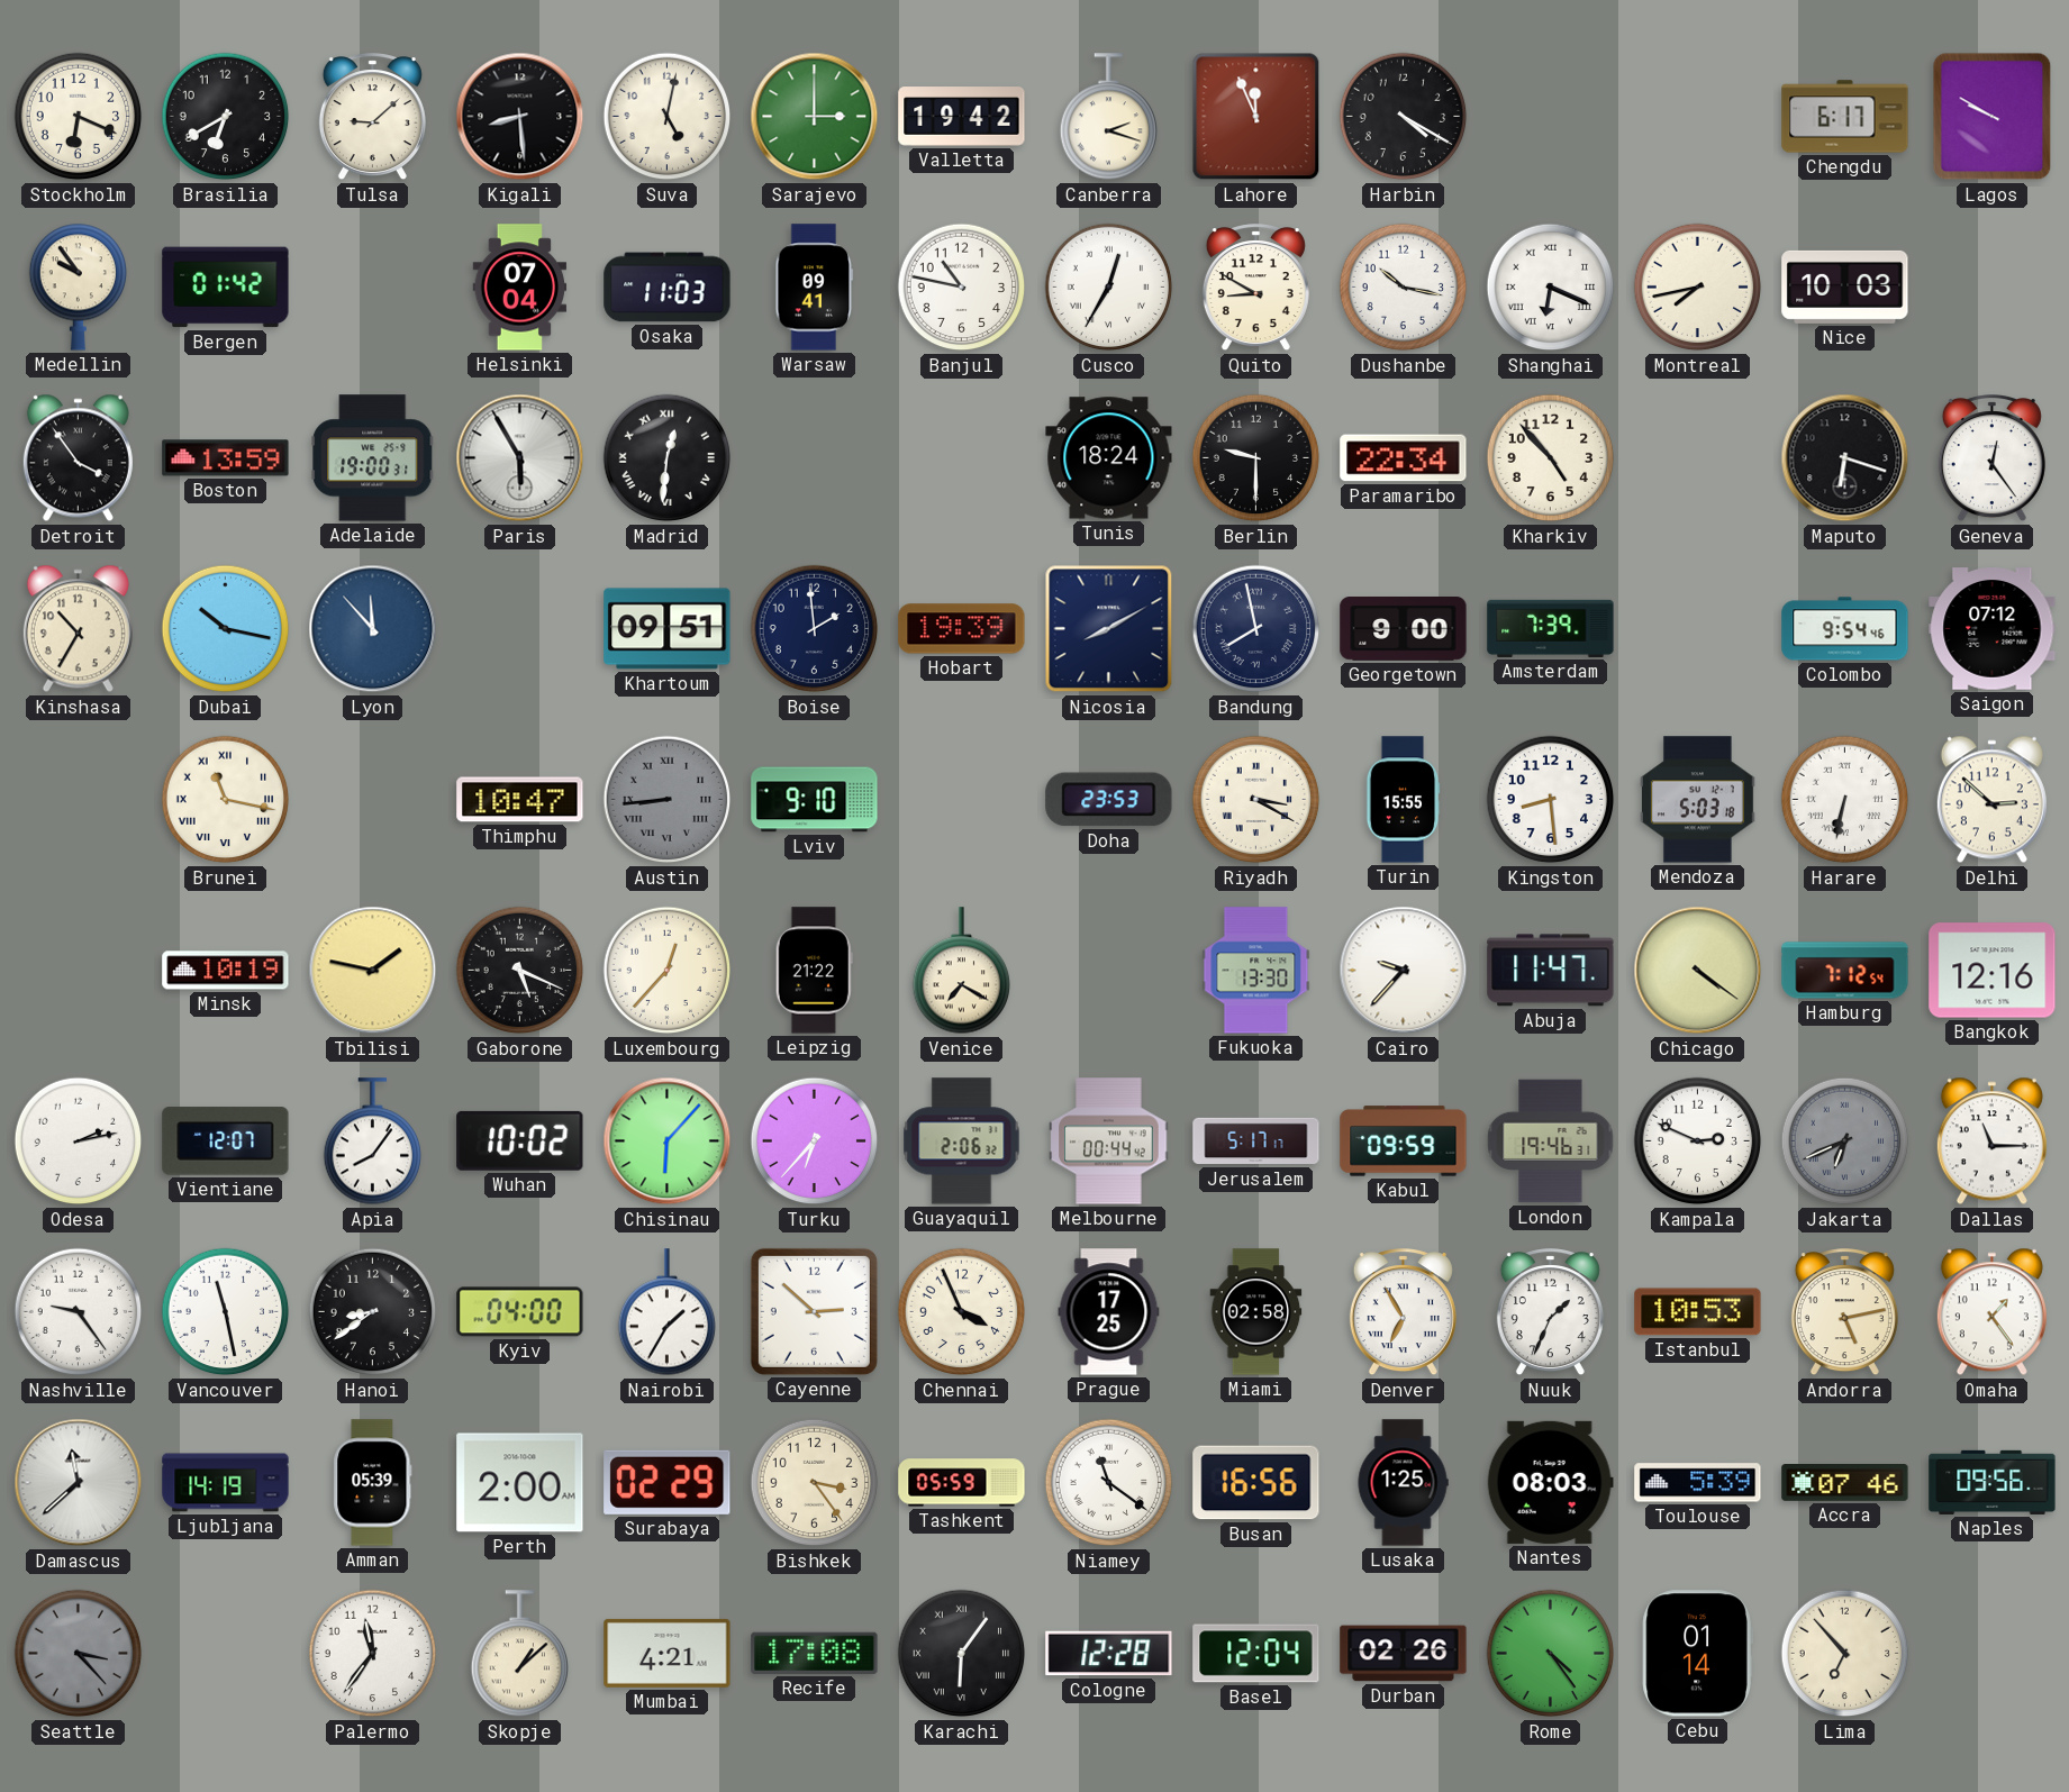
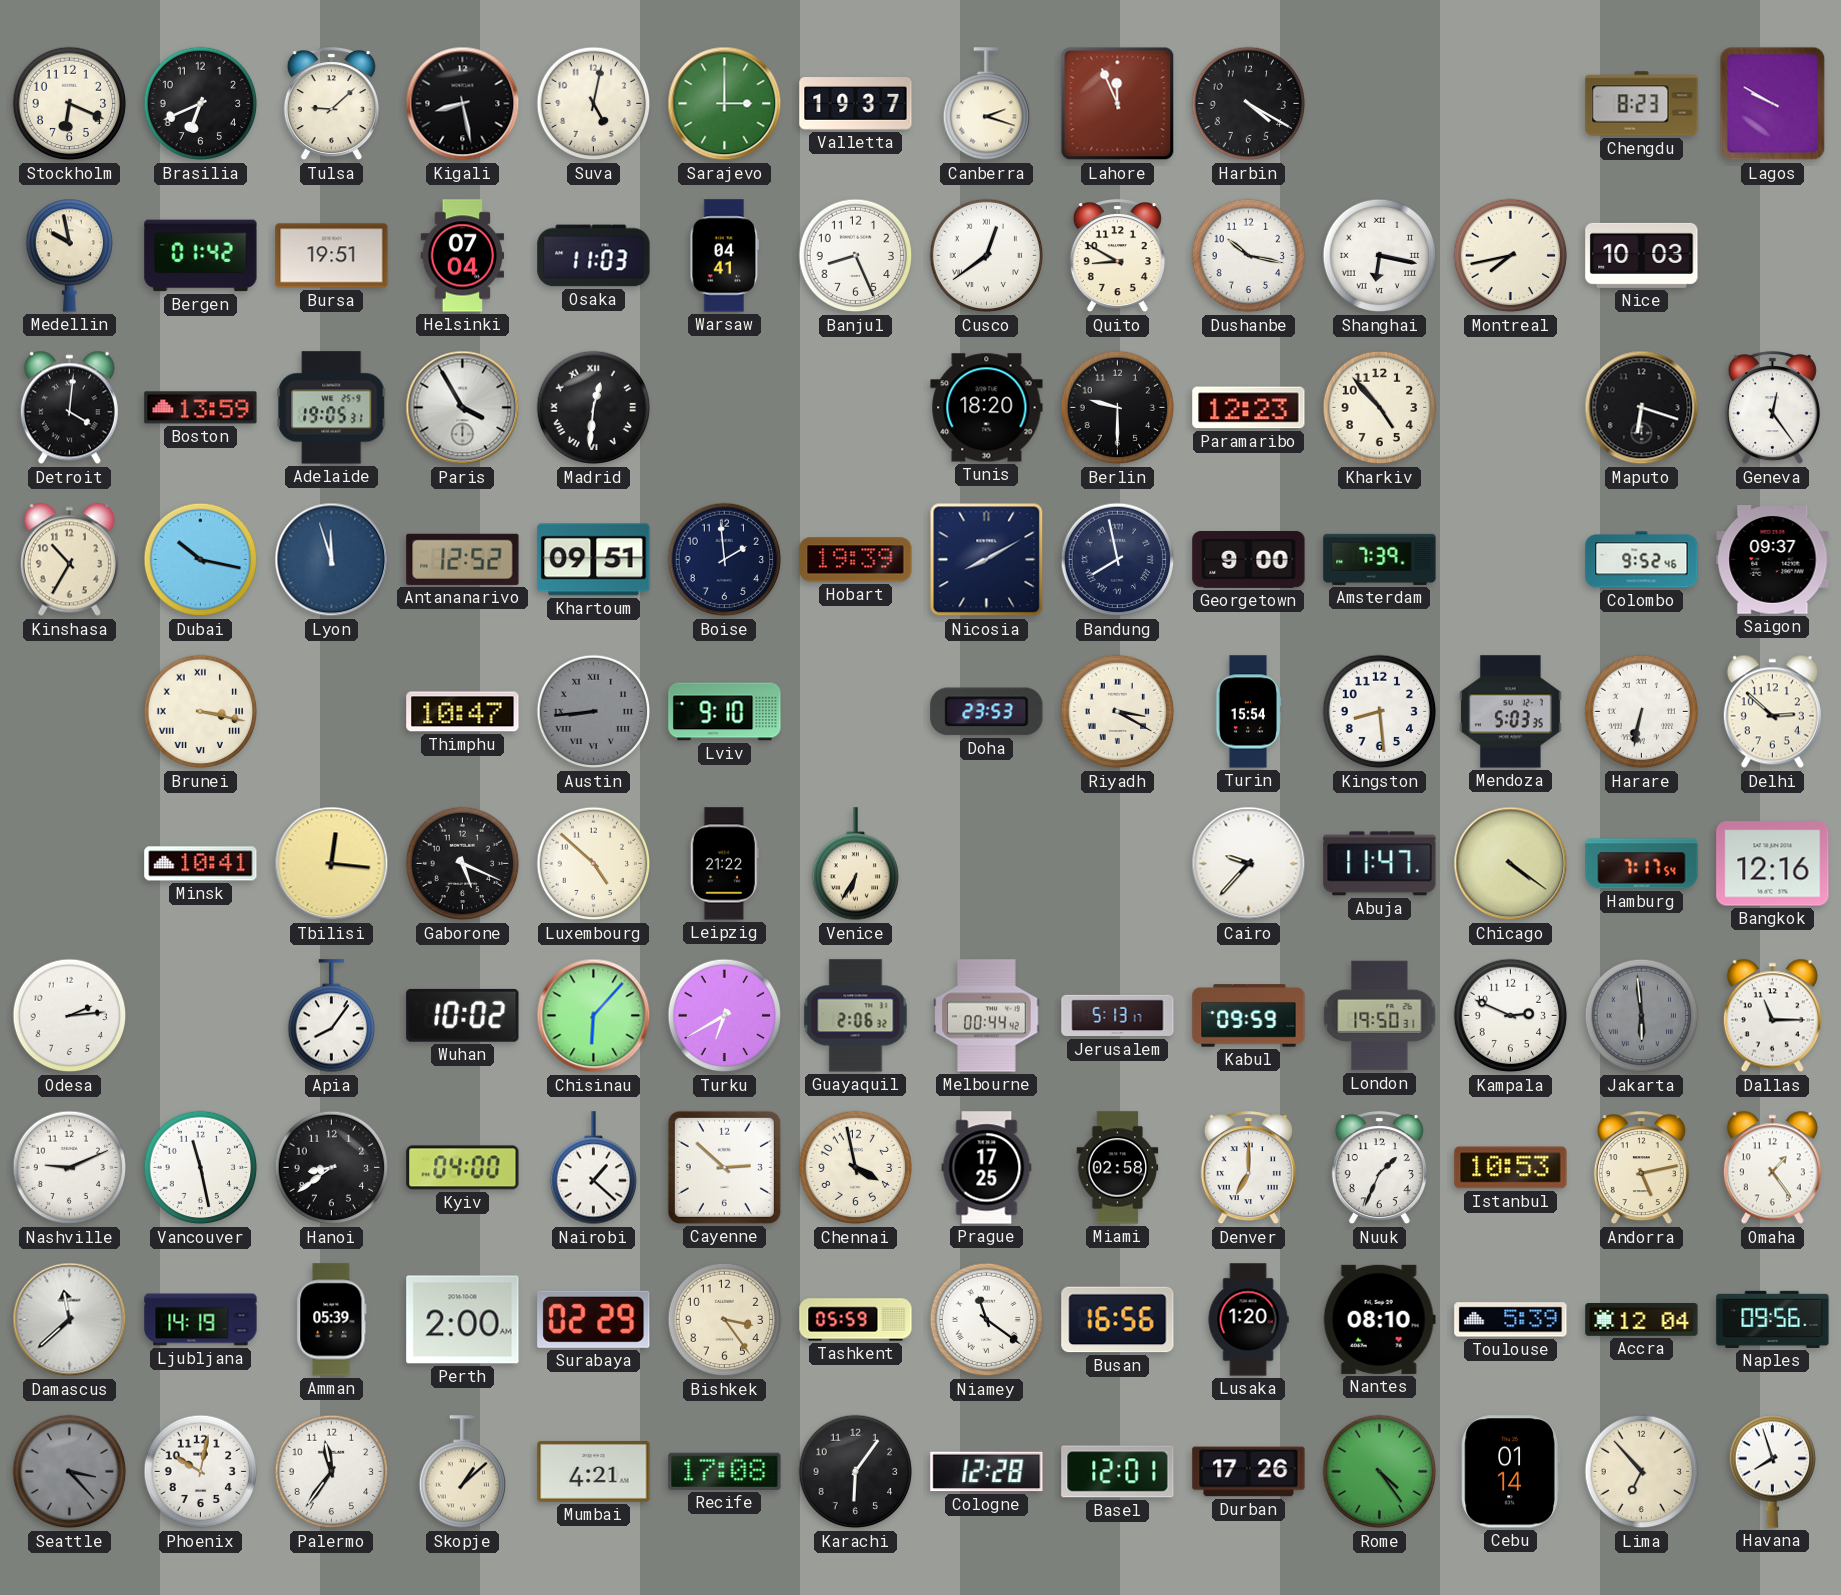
Brasilia: 6:40 -> 6:41 (201, 104)
Kigali: 8:29 -> 8:28 (463, 104)
Valletta: 19:42 -> 19:37 (856, 104)
Chengdu: 6:17 -> 8:23 (1642, 104)
Medellin: 9:54 -> 9:58 (69, 255)
Bursa: none -> 19:51 (332, 256)
Warsaw: 09:41 -> 04:41 (725, 256)
Banjul: 10:47 -> 8:26 (856, 256)
Cusco: 12:35 -> 12:39 (987, 256)
Shanghai: 6:19 -> 6:17 (1380, 256)
Detroit: 3:54 -> 4:01 (69, 408)
Adelaide: 19:00 -> 19:05 (332, 408)
Paris: 5:55 -> 3:55 (463, 408)
Tunis: 18:24 -> 18:20 (987, 408)
Paramaribo: 22:34 -> 12:23 (1249, 408)
Lyon: 11:53 -> 11:57 (332, 560)
Antananarivo: none -> 12:52 (463, 559)
Colombo: 9:54 -> 9:52 (1642, 560)
Saigon: 07:12 -> 09:37 (1773, 560)
Brunei: 11:17 -> 3:17 (201, 712)
Turin: 15:55 -> 15:54 (1248, 712)
Mendoza: 5:03:18 -> 5:03:35 (1510, 712)
Minsk: 10:19 -> 10:41 (201, 864)
Tbilisi: 1:47 -> 12:16 (332, 864)
Luxembourg: 12:37 -> 4:52 (594, 864)
Venice: 7:20 -> 6:35 (855, 864)
Fukuoka: 13:30 -> none (1256, 971)
Hamburg: 7:12 -> 7:17 (1642, 864)
Odesa: 2:13 -> 2:14 (70, 1016)
Vientiane: 12:07 -> none (226, 1141)
Turku: 6:37 -> 6:40 (725, 1016)
Jerusalem: 5:17 -> 5:13 (1118, 1016)
London: 19:46 -> 19:50 (1380, 1016)
Jakarta: 6:41 -> 5:59 (1642, 1016)
Nashville: 9:24 -> 9:11 (70, 1168)
Nairobi: 1:35 -> 1:22 (593, 1168)
Chennai: 3:56 -> 3:58 (856, 1168)
Denver: 6:55 -> 7:00 (1248, 1168)
Lusaka: 1:25 -> 1:20 (1248, 1320)
Nantes: 08:03 -> 08:10 (1379, 1319)
Accra: 07:46 -> 12:04 (1642, 1320)
Phoenix: none -> 10:02 (201, 1472)
Karachi numerals: Roman -> Arabic (856, 1472)
Basel: 12:04 -> 12:01 (1118, 1472)
Durban: 02:26 -> 17:26 (1249, 1472)
Havana: none -> 7:57 (1772, 1471)
